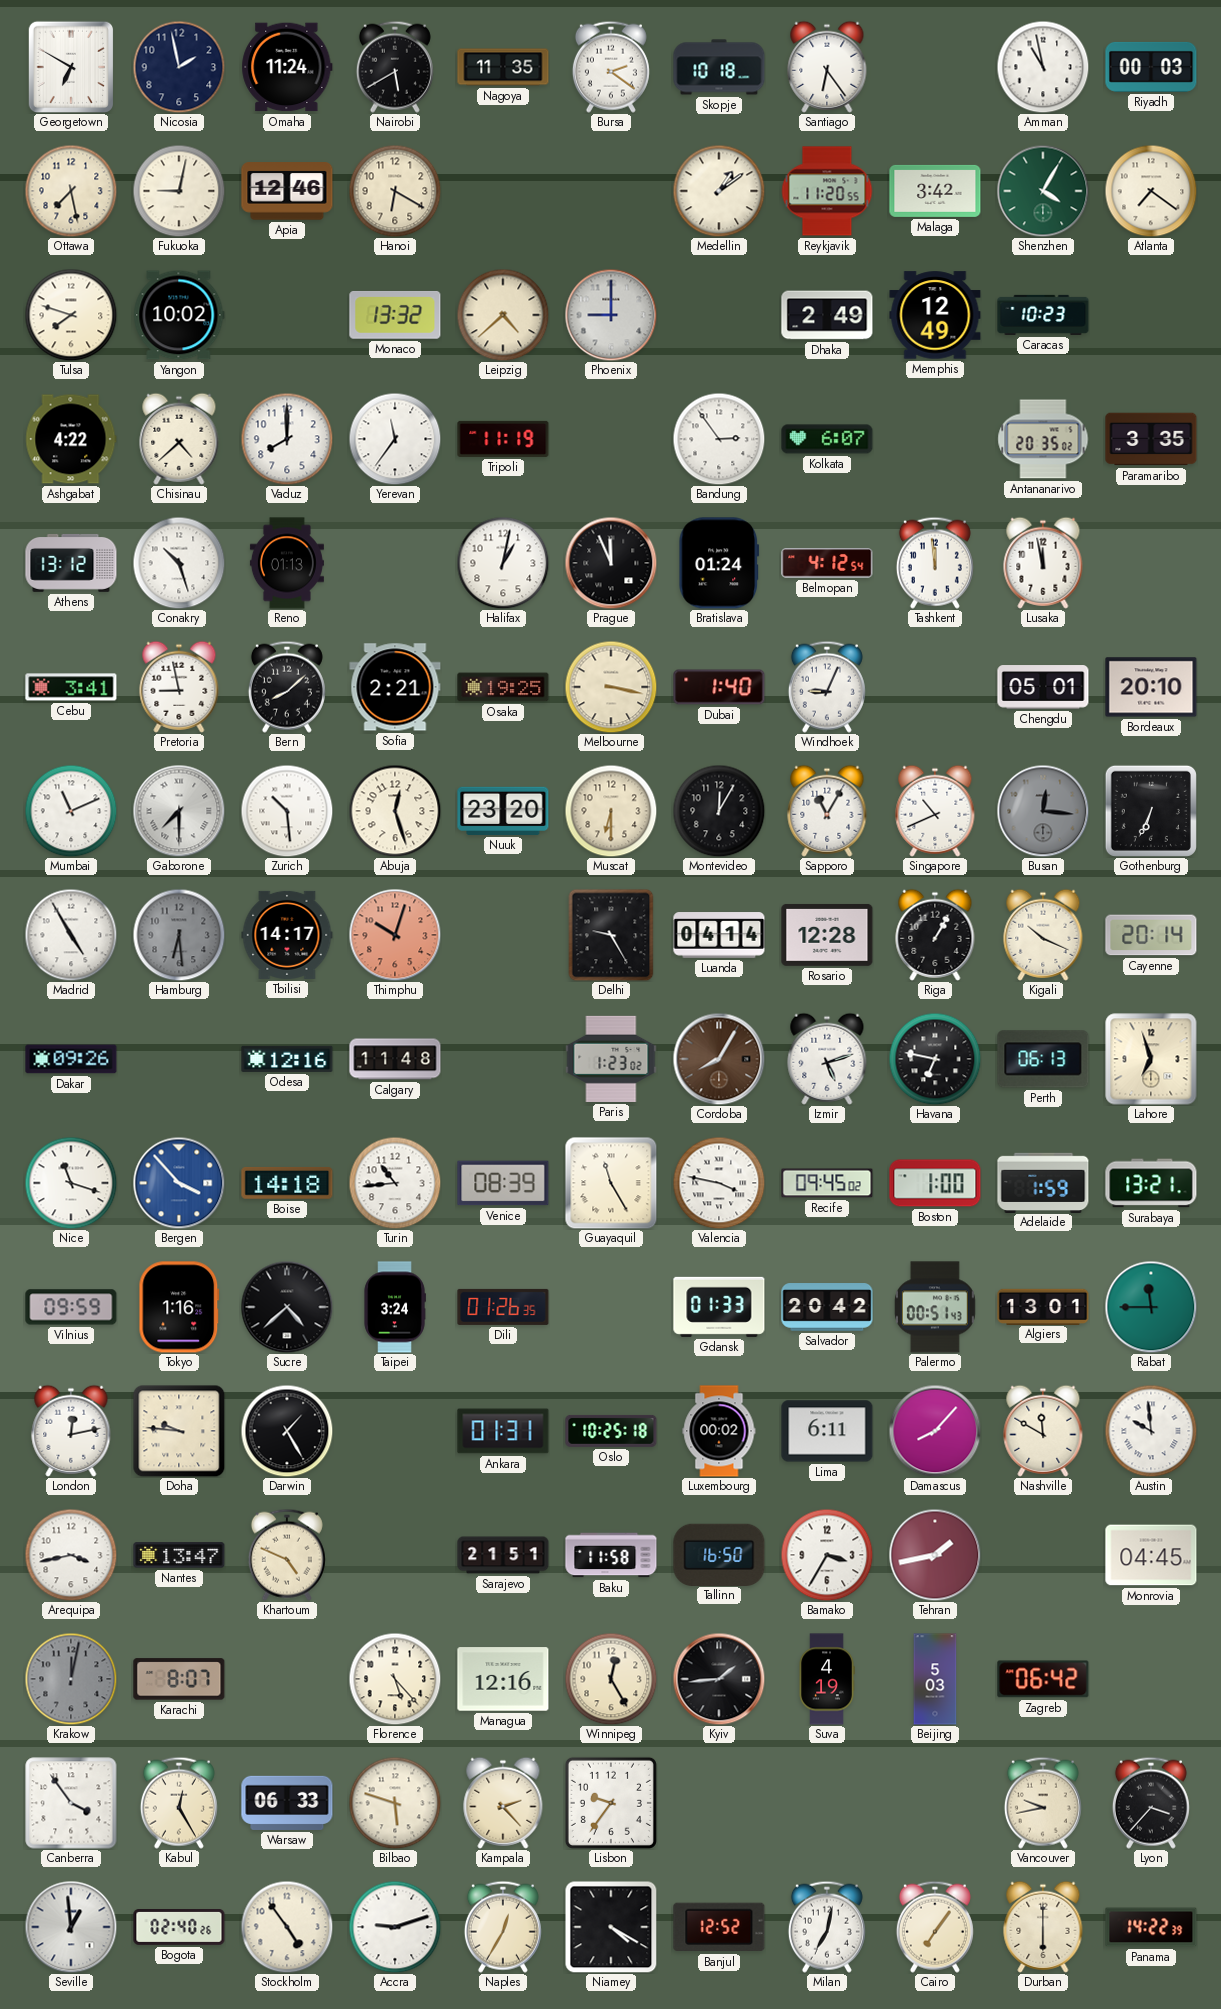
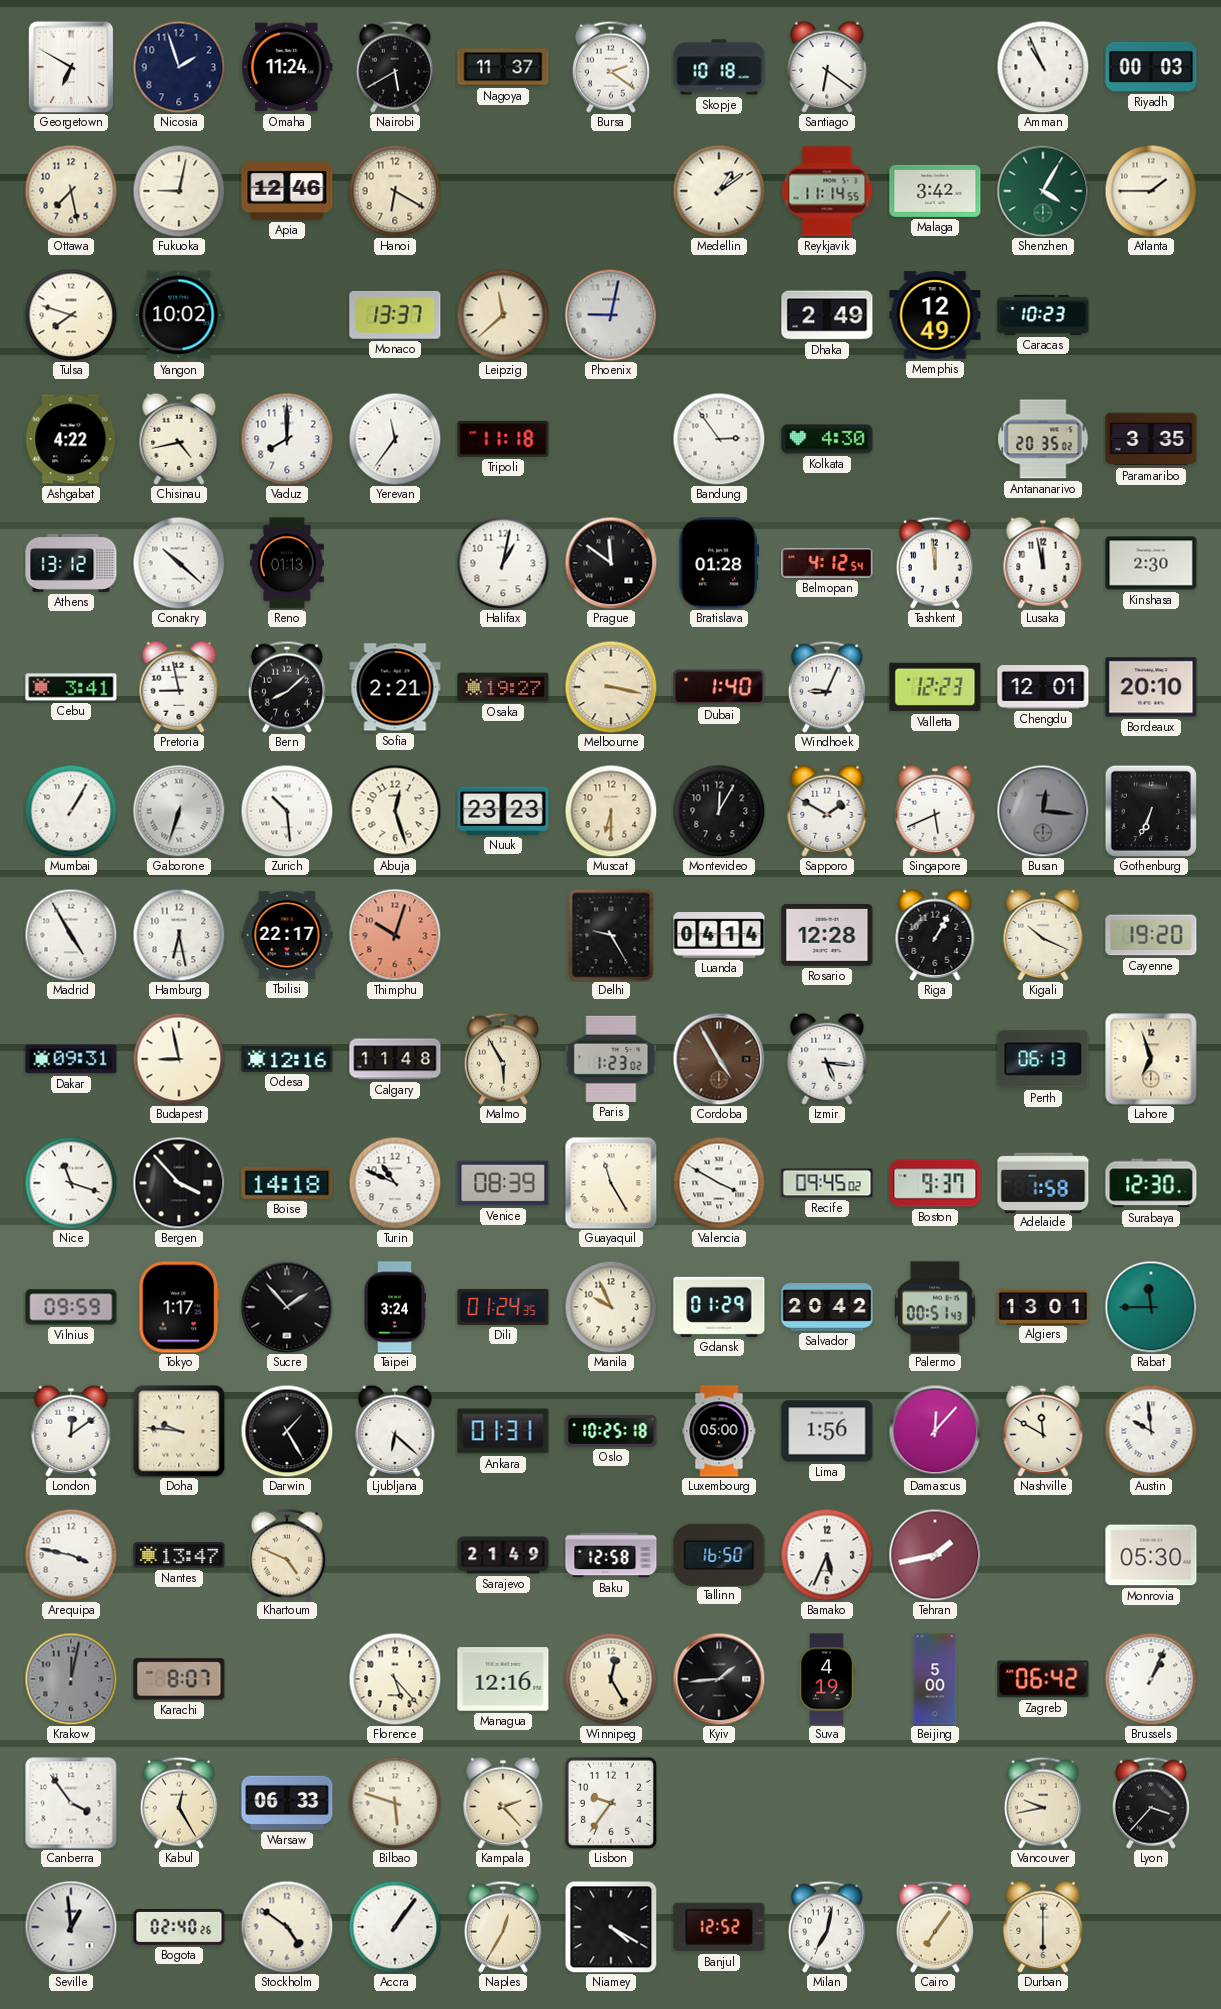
Nicosia: 1:58 -> 1:57 (179, 67)
Nagoya: 11:35 -> 11:37 (503, 67)
Santiago: 6:24 -> 6:21 (827, 67)
Amman: 10:58 -> 10:56 (1043, 67)
Reykjavik: 11:20 -> 11:14 (827, 191)
Atlanta: 7:21 -> 1:45 (1151, 191)
Monaco: 13:32 -> 13:37 (395, 315)
Leipzig: 4:38 -> 11:38 (503, 315)
Phoenix: 9:00 -> 9:02 (611, 315)
Chisinau: 4:38 -> 4:43 (179, 439)
Tripoli: 11:19 -> 11:18 (503, 439)
Kolkata: 6:07 -> 4:30 (827, 439)
Conakry: 10:27 -> 10:22 (179, 563)
Prague: 11:56 -> 11:51 (611, 563)
Bratislava: 01:24 -> 01:28 (719, 563)
Kinshasa: none -> 2:30 (1151, 563)
Osaka: 19:25 -> 19:27 (503, 687)
Valletta: none -> 12:23 (935, 687)
Chengdu: 05:01 -> 12:01 (1043, 687)
Mumbai: 11:11 -> 1:05 (71, 811)
Gaborone: 7:30 -> 6:33 (179, 811)
Nuuk: 23:20 -> 23:23 (503, 811)
Sapporo: 11:05 -> 1:50 (827, 811)
Singapore: 10:41 -> 5:41 (935, 811)
Hamburg: 6:29 -> 6:28 (179, 935)
Hamburg dial: grey -> white (179, 935)
Tbilisi: 14:17 -> 22:17 (287, 935)
Cayenne: 20:14 -> 19:20 (1151, 935)
Dakar: 09:26 -> 09:31 (71, 1059)
Budapest: none -> 8:58 (179, 1059)
Malmo: none -> 5:55 (503, 1059)
Cordoba: 8:05 -> 4:55 (719, 1059)
Izmir: 5:12 -> 5:16 (827, 1059)
Havana: 6:47 -> none (935, 1059)
Bergen dial: blue -> black (179, 1183)
Turin: 10:44 -> 10:49 (395, 1183)
Valencia: 3:47 -> 3:50 (719, 1183)
Boston: 1:00 -> 9:37 (935, 1183)
Adelaide: 1:59 -> 1:58 (1043, 1182)
Surabaya: 13:21 -> 12:30 (1151, 1183)
Tokyo: 1:16 -> 1:17 (179, 1307)
Sucre: 4:38 -> 1:53 (287, 1307)
Dili: 01:26 -> 01:24 (503, 1307)
Manila: none -> 9:56 (611, 1307)
Gdansk: 01:33 -> 01:29 (719, 1307)
London: 12:13 -> 12:09 (71, 1431)
Ljubljana: none -> 6:22 (395, 1431)
Luxembourg: 00:02 -> 05:00 (719, 1431)
Lima: 6:11 -> 1:56 (827, 1431)
Damascus: 8:07 -> 12:07 (935, 1431)
Arequipa: 3:43 -> 3:47 (71, 1555)
Sarajevo: 21:51 -> 21:49 (503, 1555)
Baku: 11:58 -> 12:58 (611, 1555)
Bamako: 3:35 -> 5:34 (827, 1555)
Monrovia: 04:45 -> 05:30 (1151, 1555)
Beijing: 5:03 -> 5:00 (935, 1679)
Brussels: none -> 1:04 (1151, 1679)
Stockholm: 4:54 -> 4:51 (287, 1927)
Accra: 9:12 -> 1:06 (395, 1927)
Panama: 14:22 -> none (1151, 1927)
